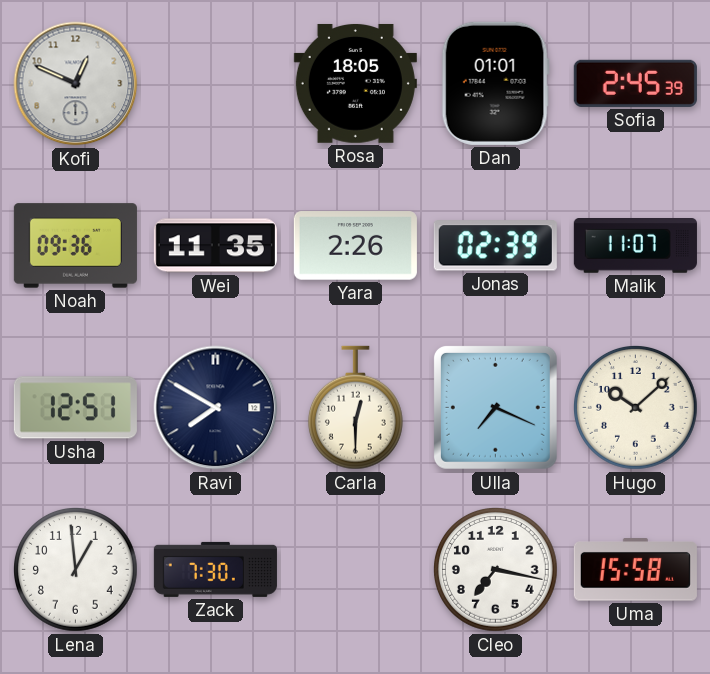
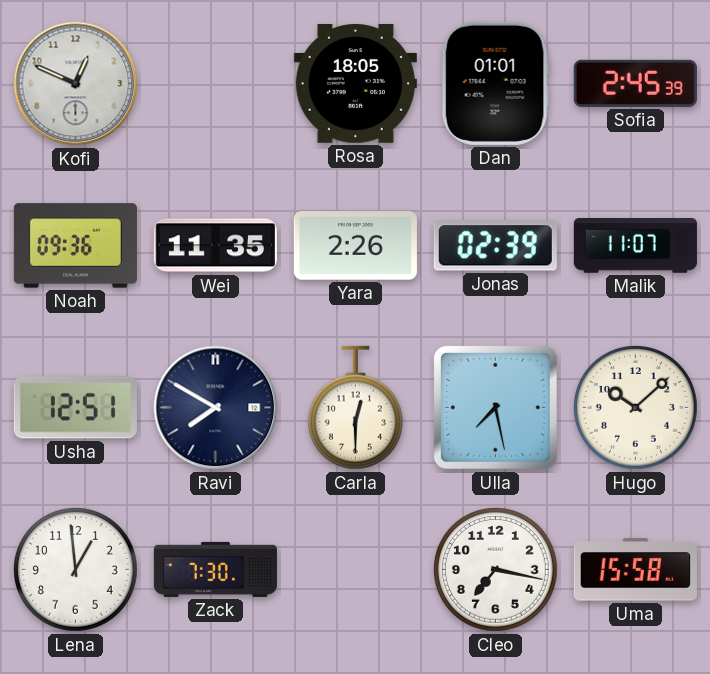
Ulla: 7:19 -> 7:28 (495, 407)
